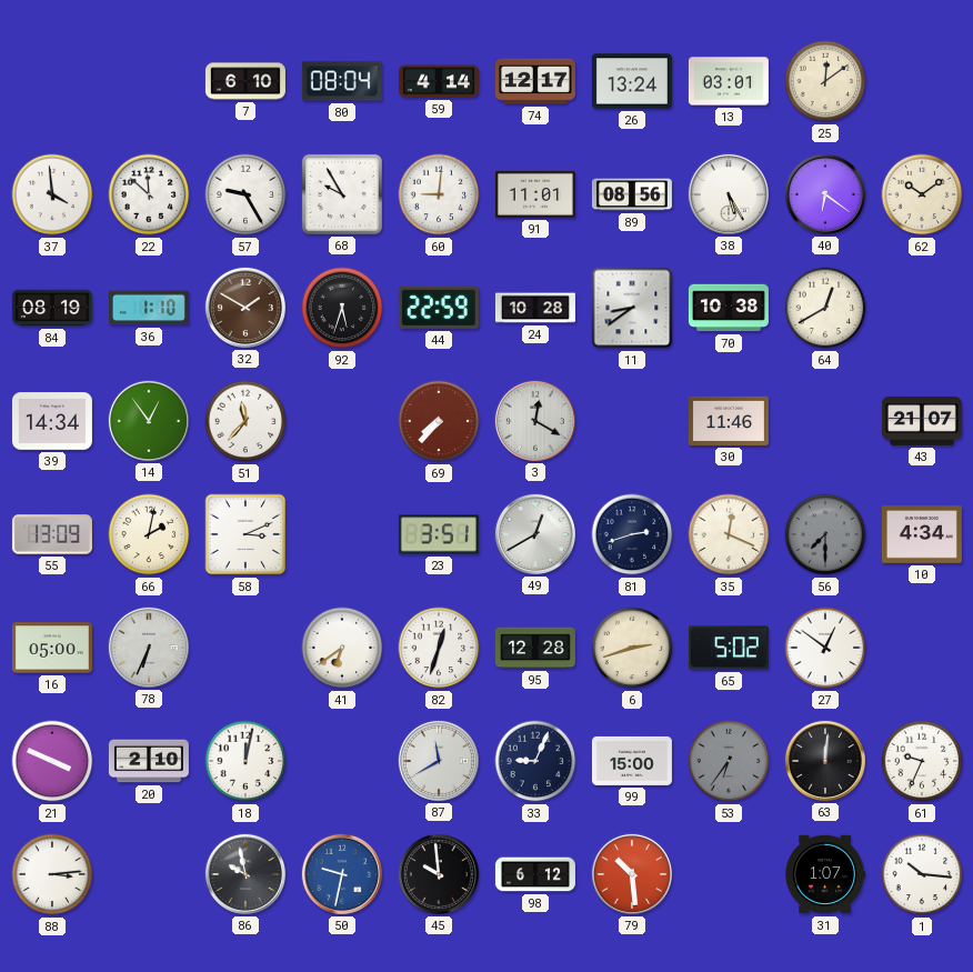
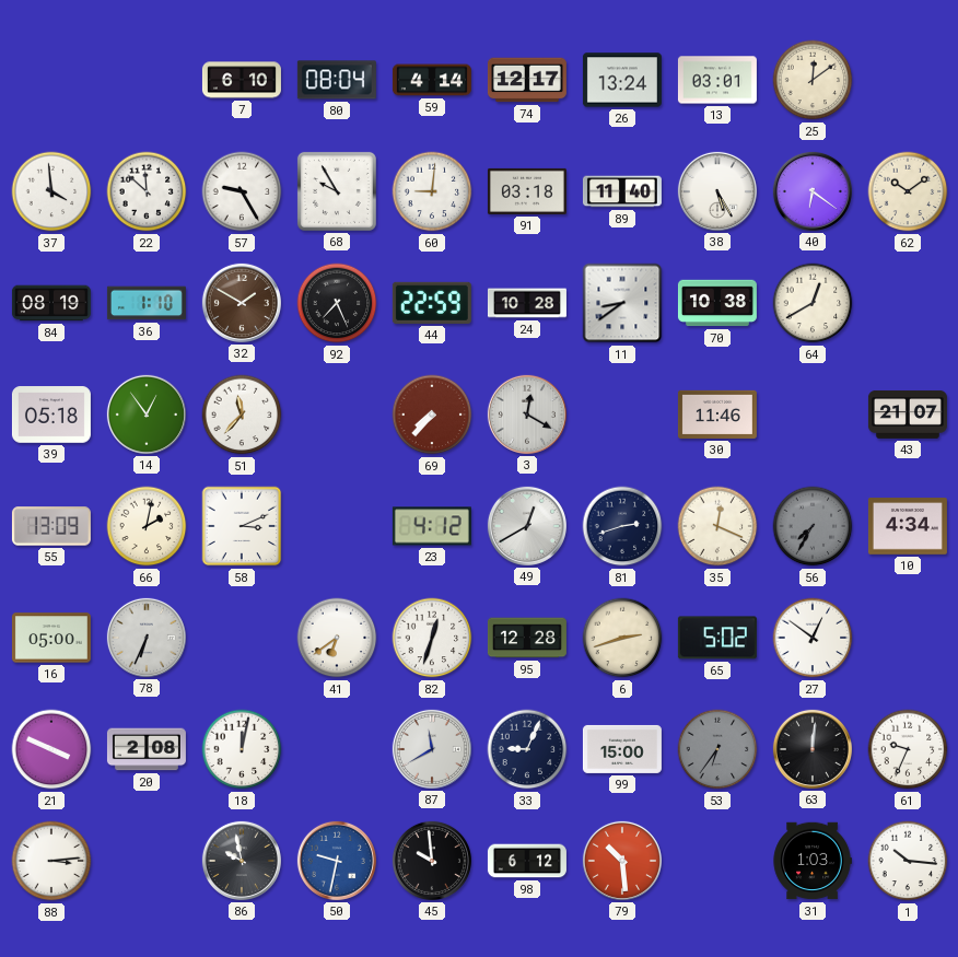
91: 11:01 -> 03:18 (527, 191)
89: 08:56 -> 11:40 (622, 191)
92: 5:33 -> 7:26 (337, 303)
39: 14:34 -> 05:18 (51, 415)
23: 3:51 -> 4:12 (432, 526)
56: 7:30 -> 7:35 (813, 526)
20: 2:10 -> 2:08 (147, 749)
31: 1:07 -> 1:03 (813, 861)
